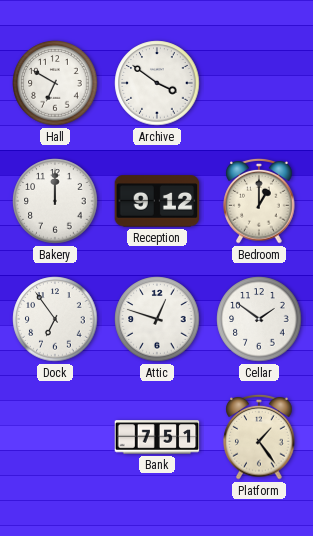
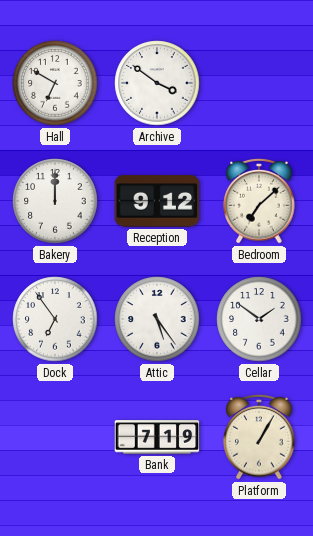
Bedroom: 1:00 -> 7:08 (259, 202)
Attic: 12:48 -> 5:24 (157, 319)
Bank: 7:51 -> 7:19 (157, 437)
Platform: 1:24 -> 1:05 (259, 438)
